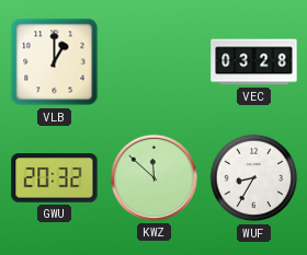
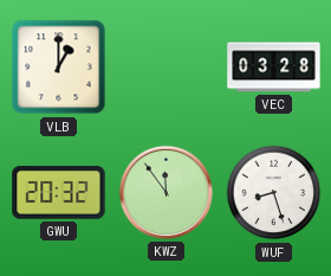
KWZ: 11:52 -> 11:54 (165, 192)
WUF: 8:35 -> 8:27 (274, 193)
